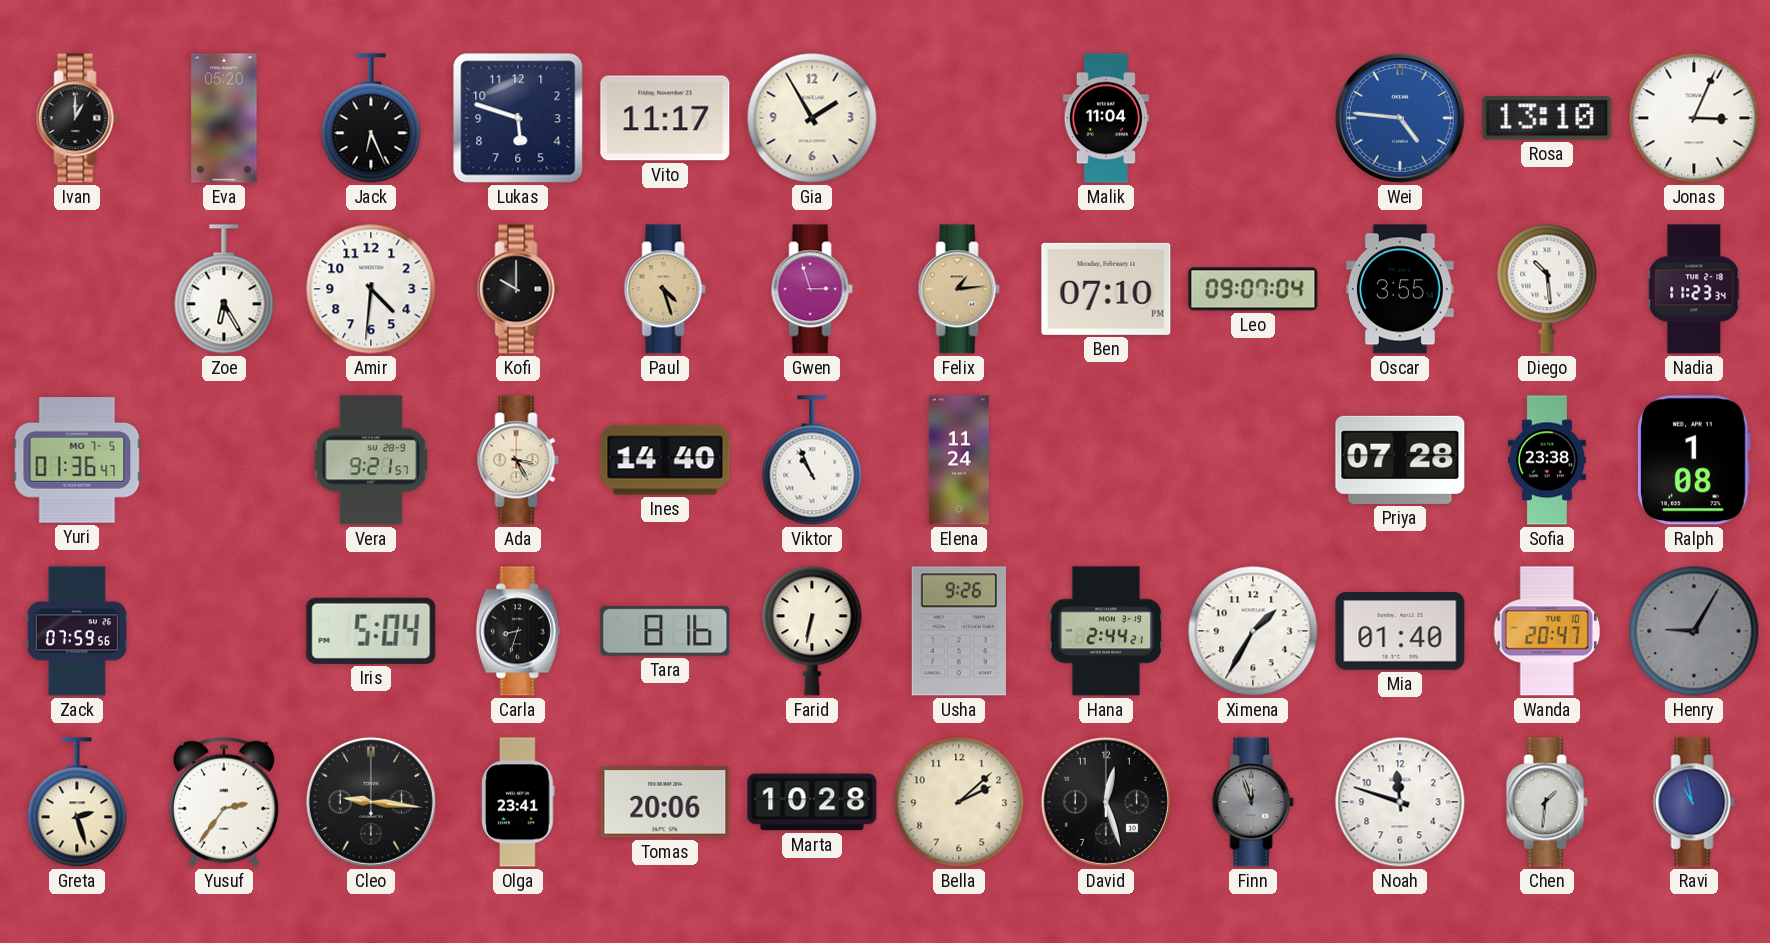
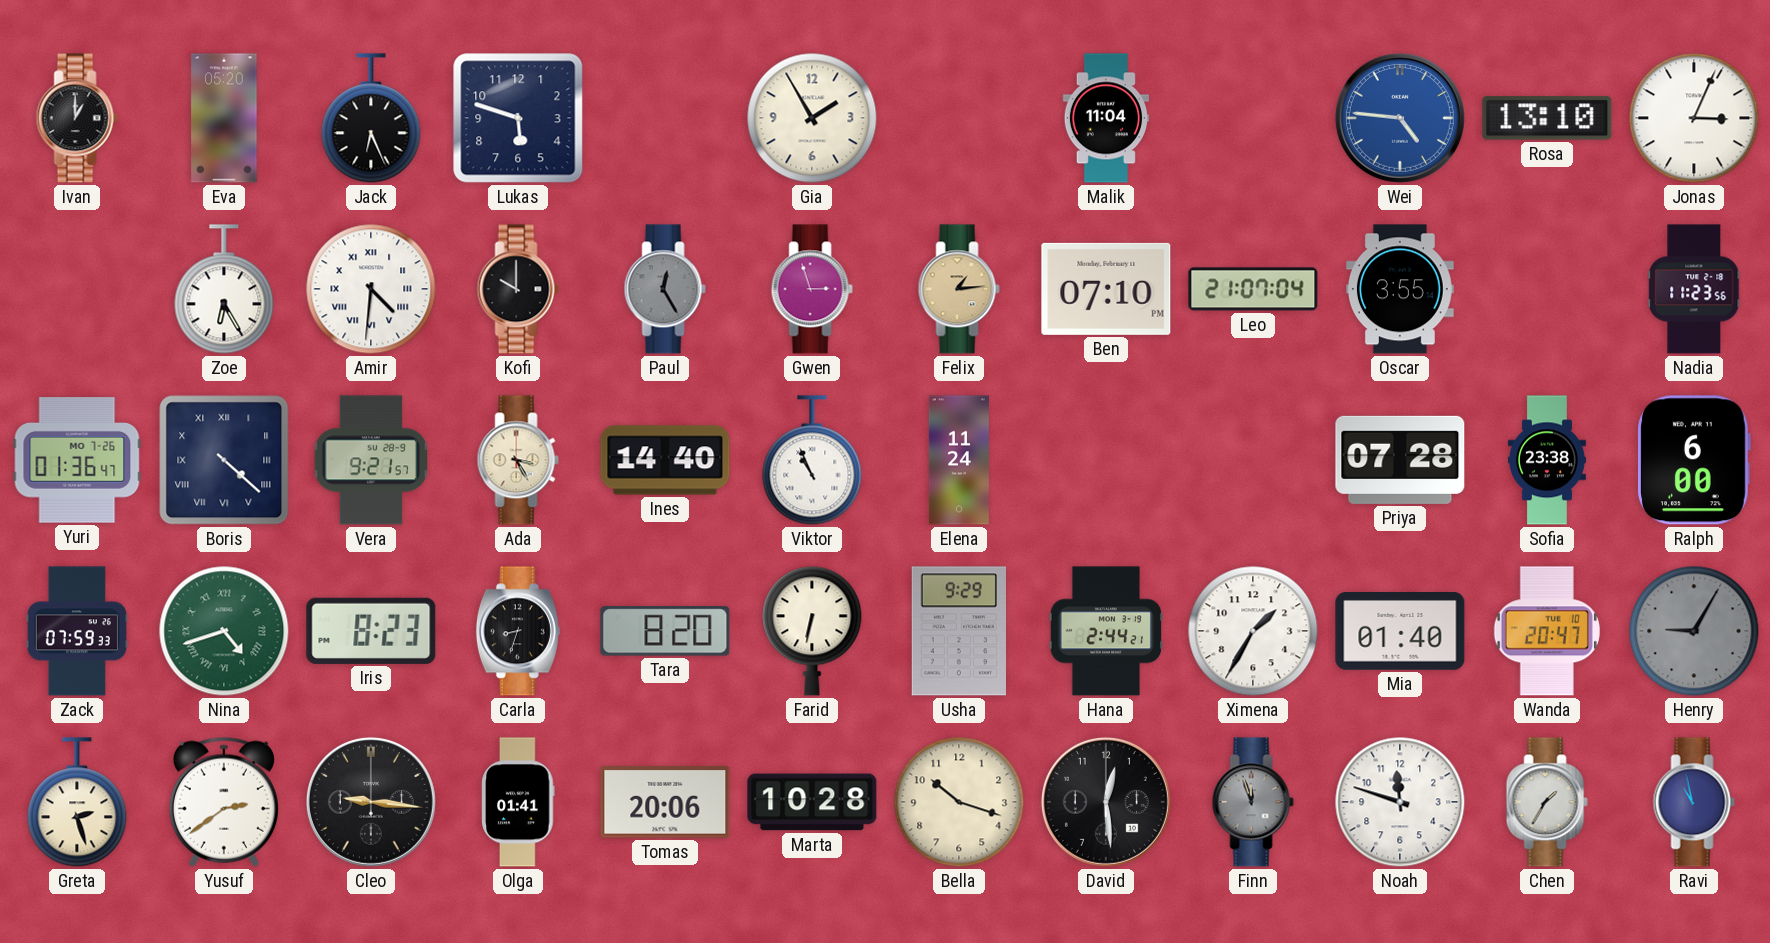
Vito: 11:17 -> none (665, 118)
Amir numerals: Arabic -> Roman (371, 289)
Paul: 4:27 -> 12:25 (665, 289)
Paul dial: champagne -> grey (665, 289)
Leo: 09:07 -> 21:07 (1253, 289)
Diego: 10:29 -> none (1547, 289)
Nadia: 11:23:34 -> 11:23:56 (1694, 289)
Yuri date: MO 7-5 -> MO 7-26 (77, 460)
Boris: none -> 4:22 (224, 460)
Ralph: 1:08 -> 6:00 (1694, 460)
Zack: 07:59:56 -> 07:59:33 (77, 631)
Nina: none -> 4:42 (224, 631)
Iris: 5:04 -> 8:23 (371, 631)
Tara: 8:16 -> 8:20 (665, 631)
Usha: 9:26 -> 9:29 (958, 631)
Yusuf: 2:36 -> 2:39 (224, 802)
Olga: 23:41 -> 01:41 (518, 802)
Bella: 2:08 -> 10:18 (959, 802)
David: 12:27 -> 12:29 (1106, 802)
Chen: 1:31 -> 1:35 (1547, 802)
